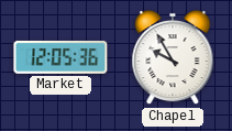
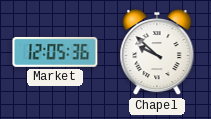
Chapel: 9:55 -> 9:52 (157, 52)
